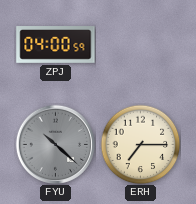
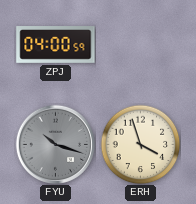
FYU: 10:22 -> 10:18 (55, 144)
ERH: 7:15 -> 3:57 (140, 144)
